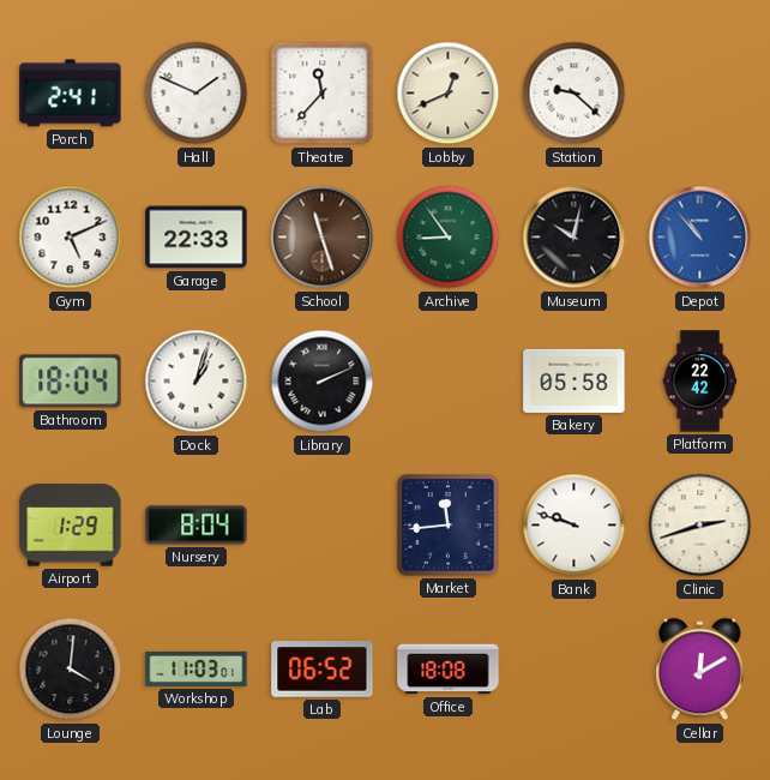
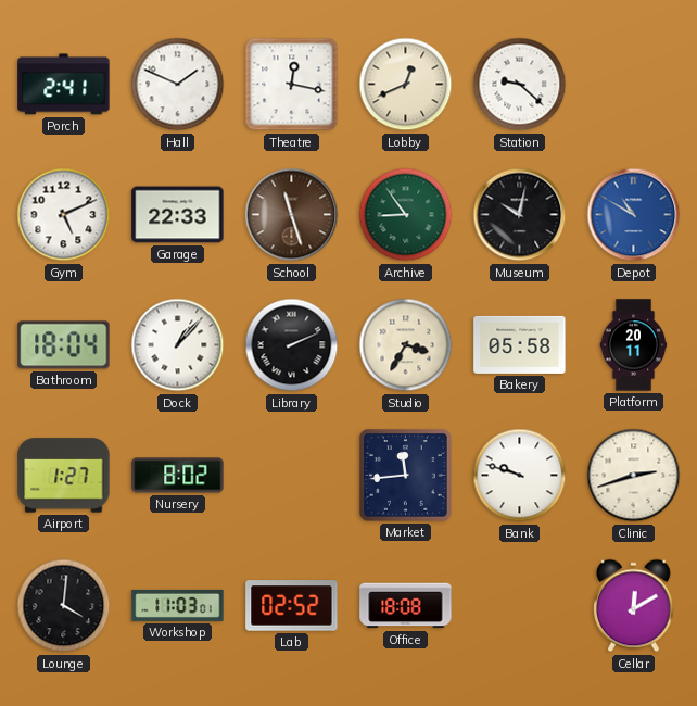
Theatre: 11:37 -> 12:17 (292, 85)
Depot: 10:53 -> 10:50 (634, 215)
Dock: 1:03 -> 1:07 (178, 345)
Studio: none -> 3:35 (406, 345)
Platform: 22:42 -> 20:11 (634, 345)
Airport: 1:29 -> 1:27 (64, 476)
Nursery: 8:04 -> 8:02 (178, 476)
Lab: 06:52 -> 02:52 (292, 606)
